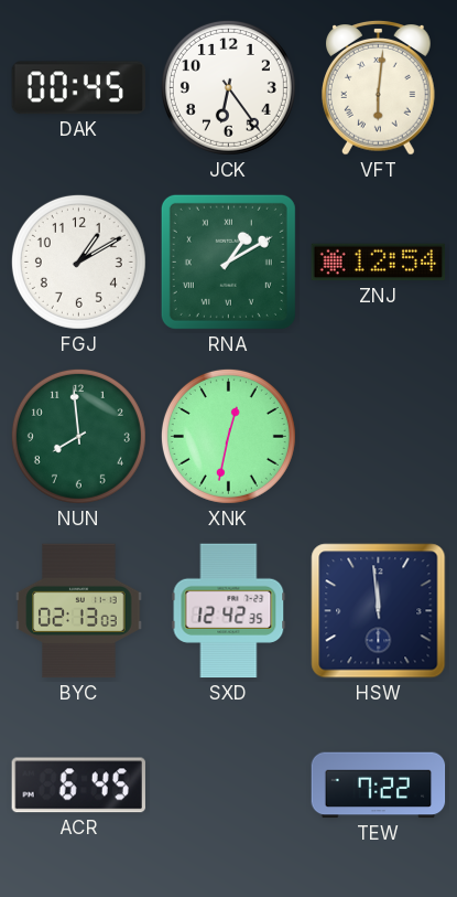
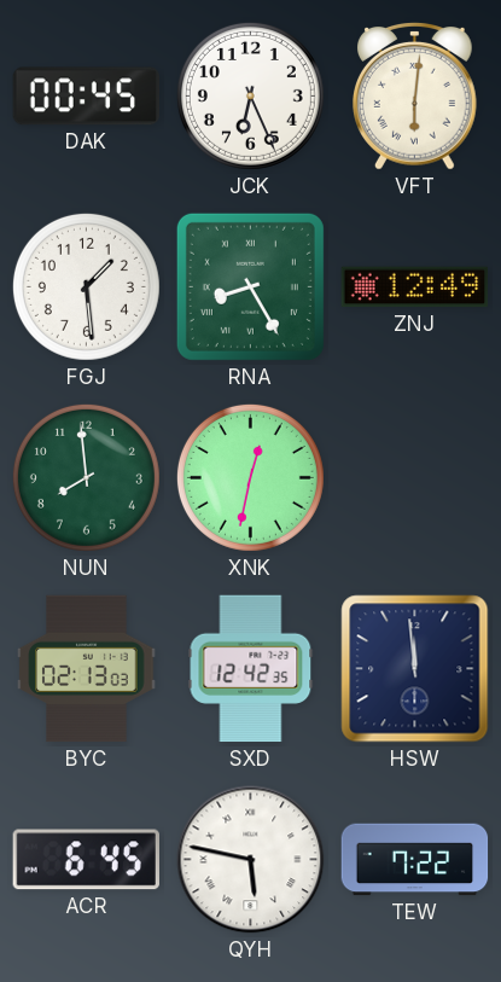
JCK: 6:24 -> 6:26 (250, 95)
FGJ: 1:10 -> 1:29 (86, 286)
RNA: 1:10 -> 8:25 (250, 286)
ZNJ: 12:54 -> 12:49 (415, 287)
QYH: none -> 5:47 (251, 860)
